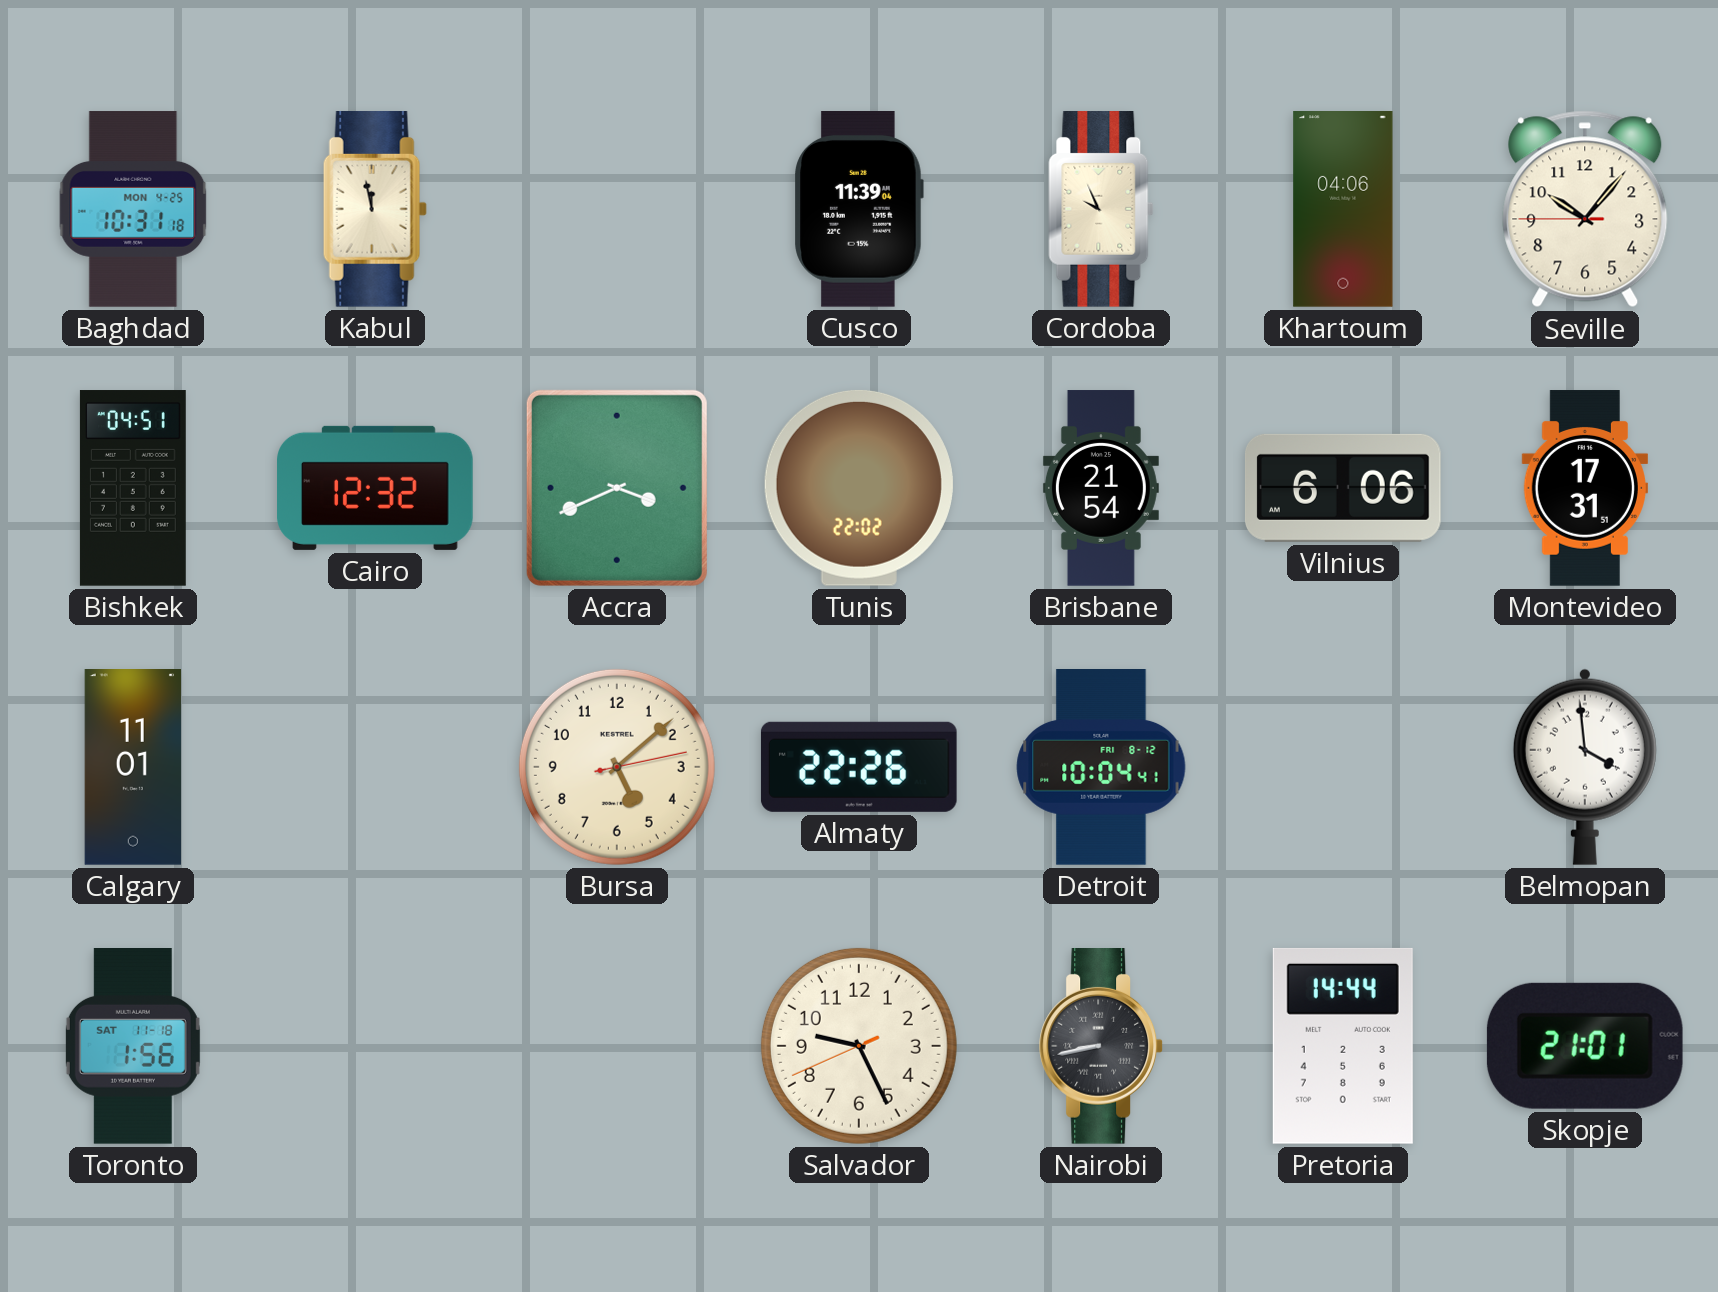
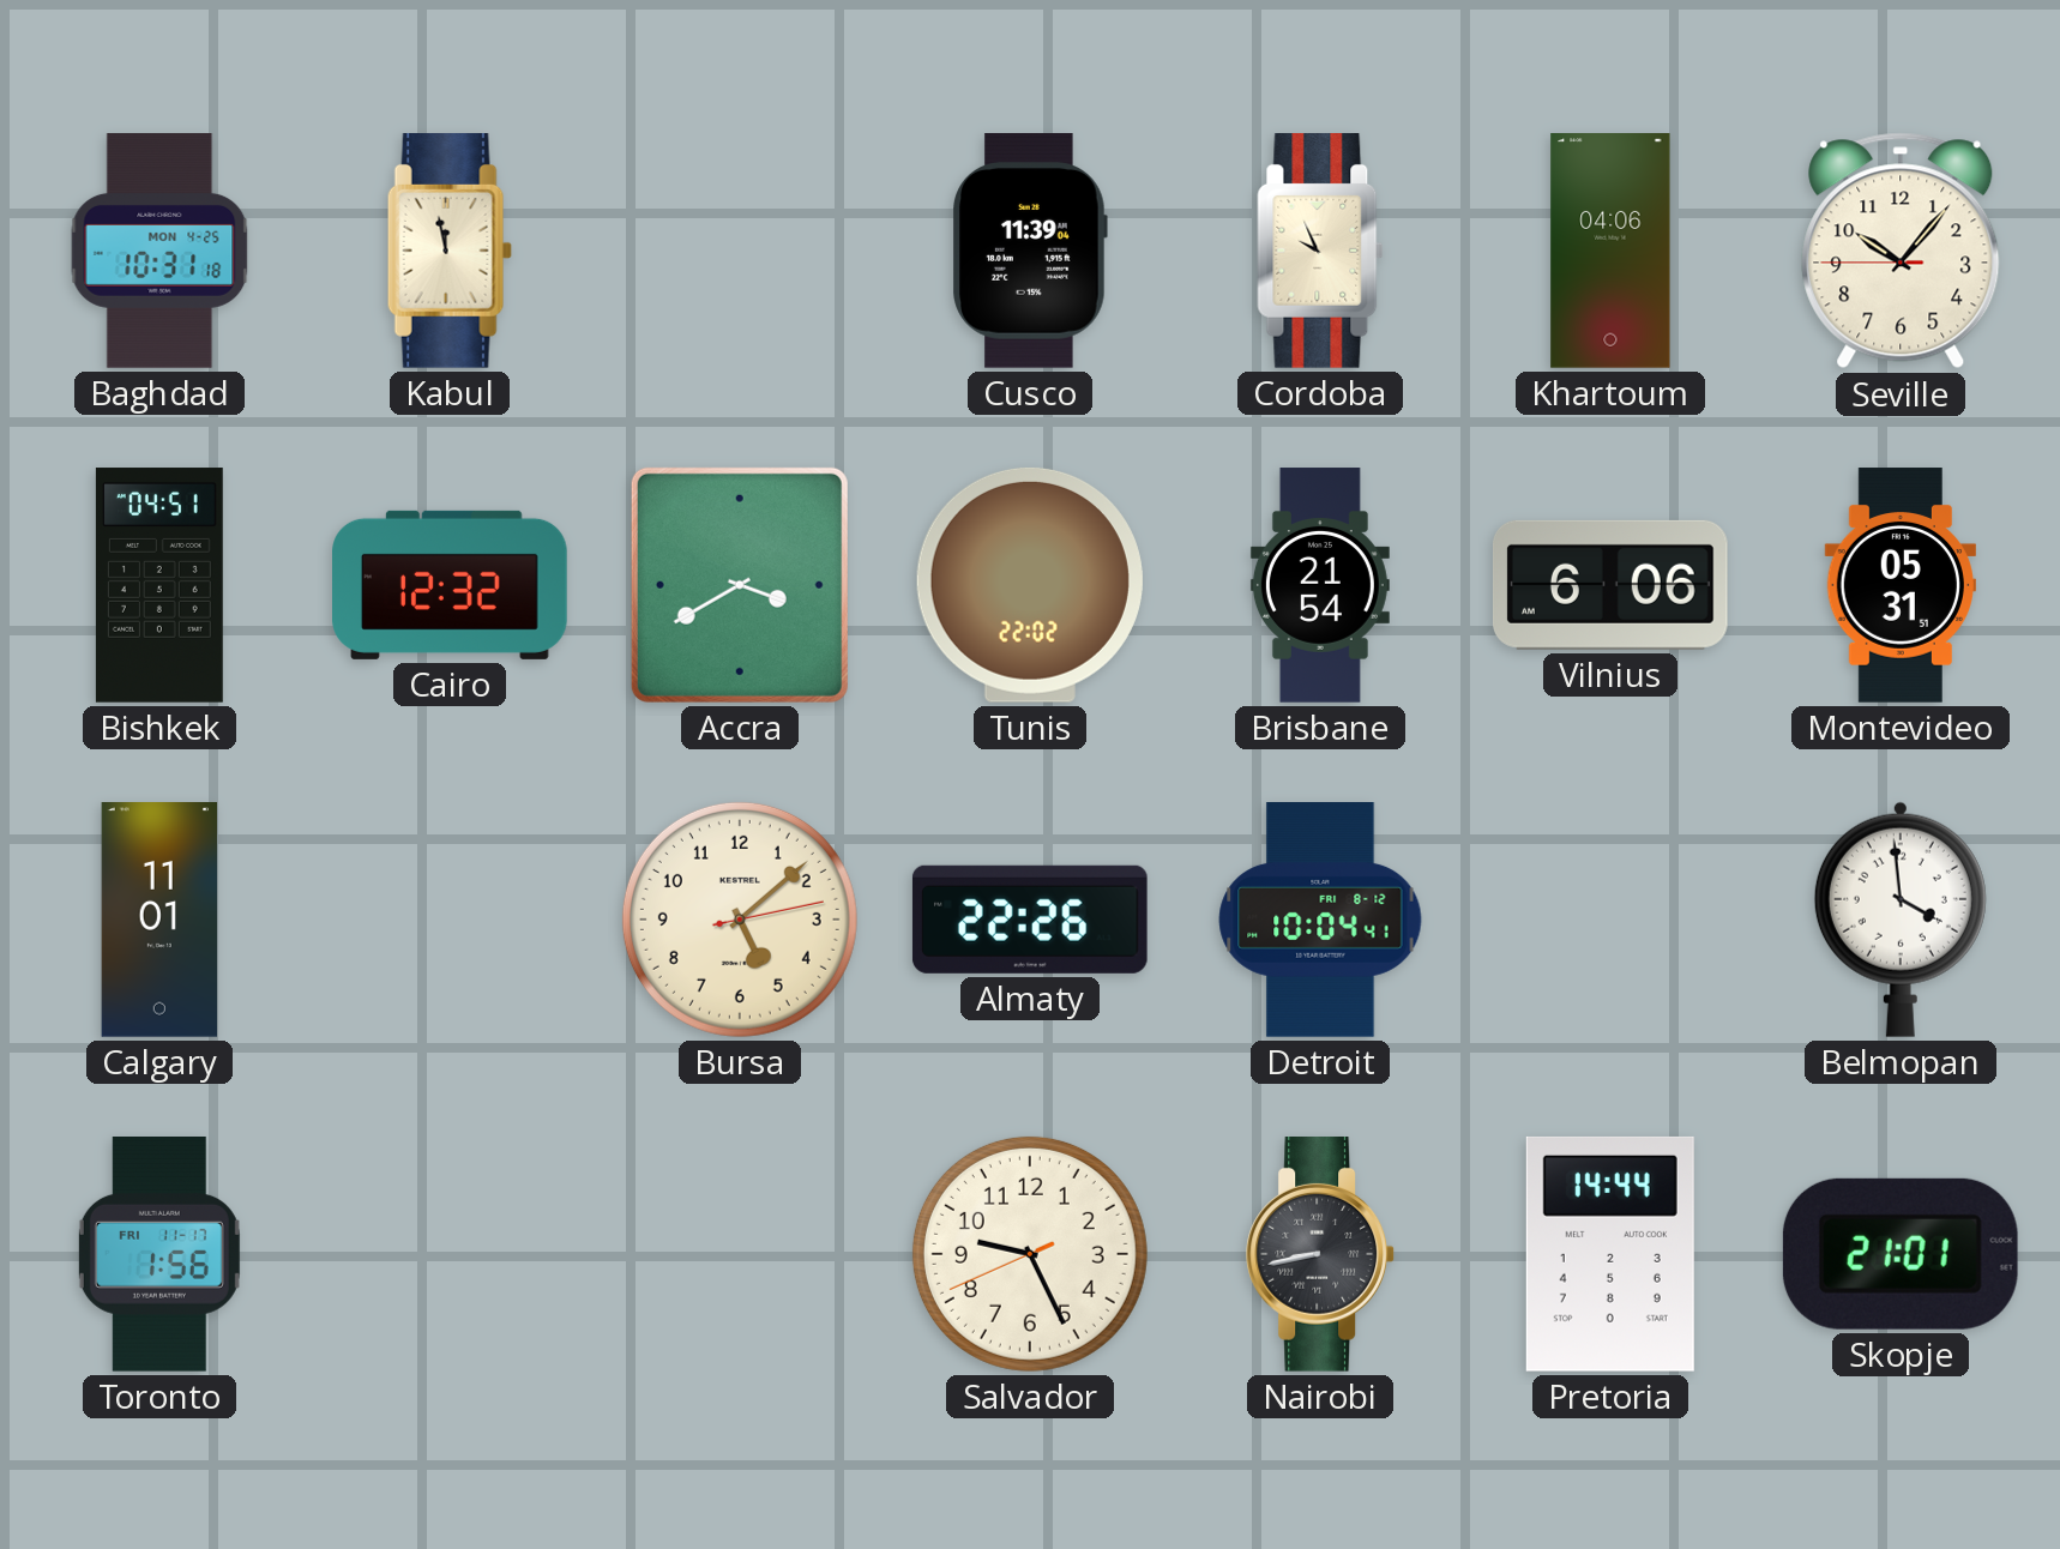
Accra: 3:41 -> 3:40 (740, 585)
Montevideo: 17:31 -> 05:31 (1901, 585)
Toronto date: SAT 11-18 -> FRI 11-17 (159, 1255)
